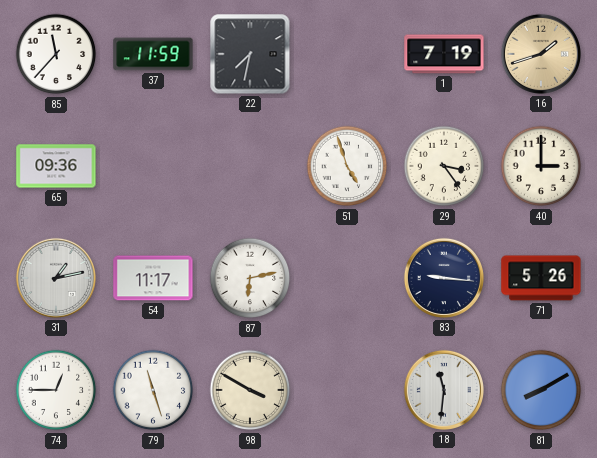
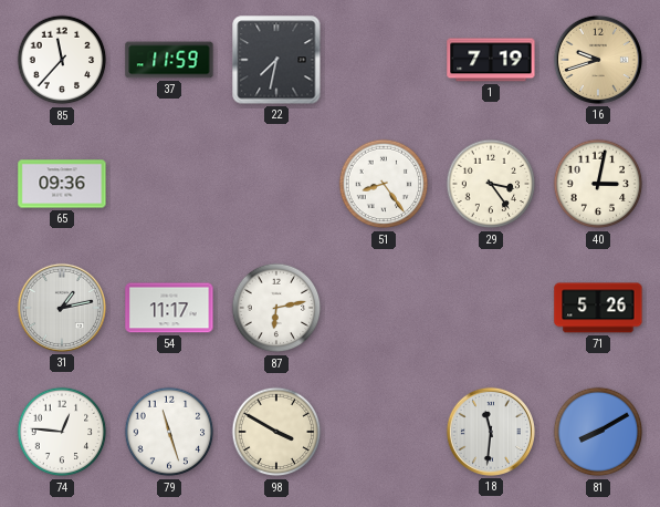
16: 1:42 -> 9:42 (598, 60)
51: 4:57 -> 8:24 (384, 184)
40: 3:00 -> 3:02 (598, 184)
83: 9:16 -> none (444, 278)
74: 12:45 -> 12:46 (62, 432)
